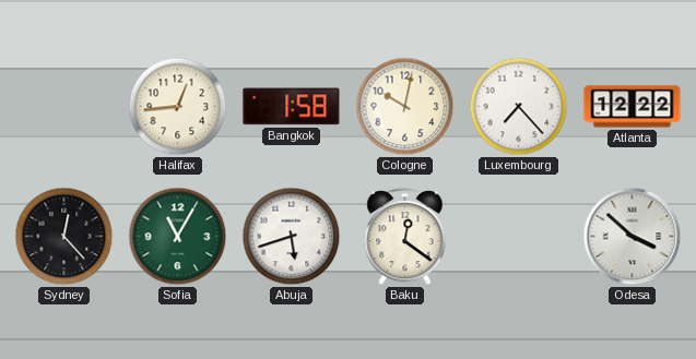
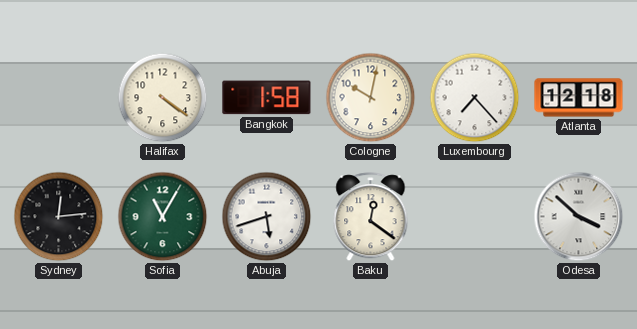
Halifax: 12:44 -> 4:21 (163, 98)
Atlanta: 12:22 -> 12:18 (579, 98)
Sydney: 12:23 -> 12:14 (59, 217)
